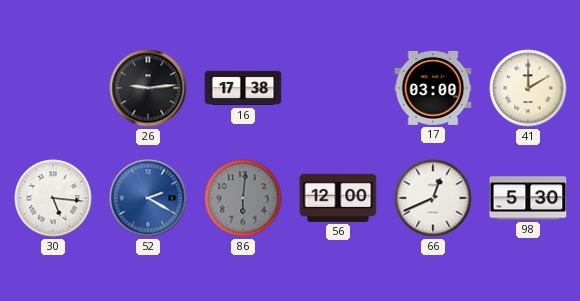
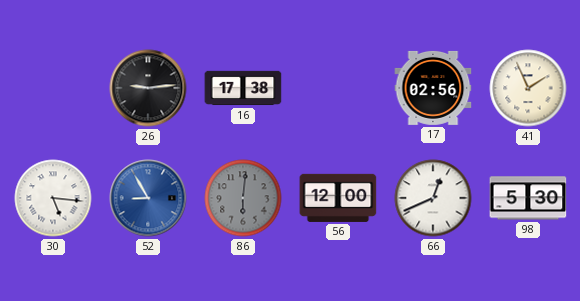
17: 03:00 -> 02:56 (433, 88)
41: 2:00 -> 1:56 (528, 88)
52: 2:20 -> 8:55 (148, 198)
